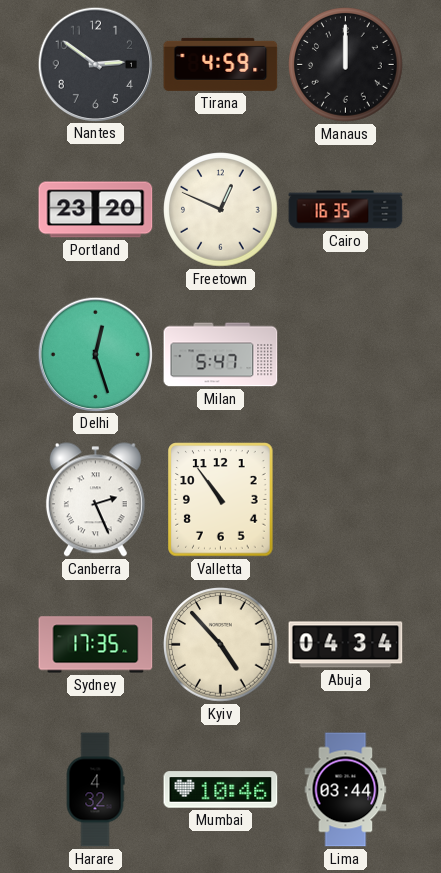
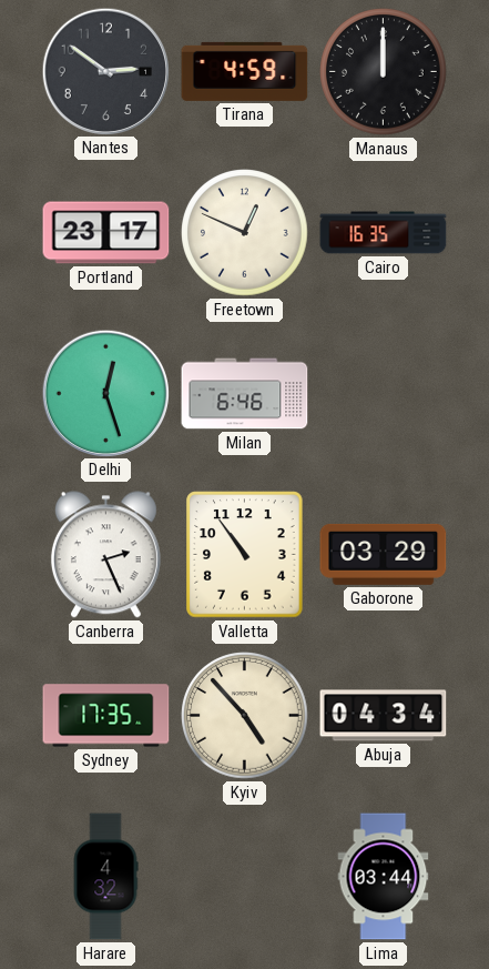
Portland: 23:20 -> 23:17 (106, 233)
Milan: 5:47 -> 6:46 (245, 394)
Gaborone: none -> 03:29 (384, 554)
Mumbai: 10:46 -> none (221, 790)
